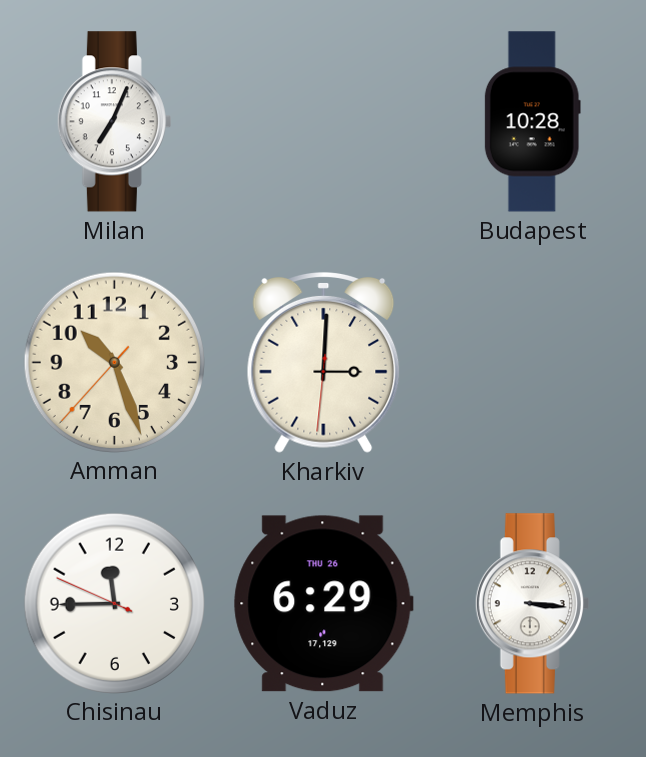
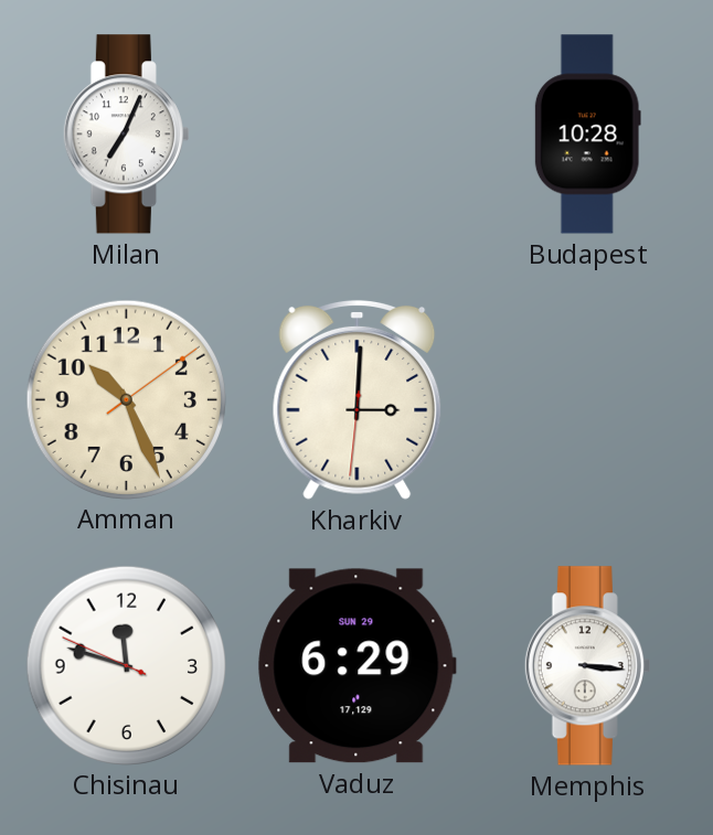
Amman: 10:26:37 -> 10:26:09 (126, 399)
Chisinau: 11:44 -> 11:47 (126, 665)
Vaduz date: THU 26 -> SUN 29 (358, 666)
